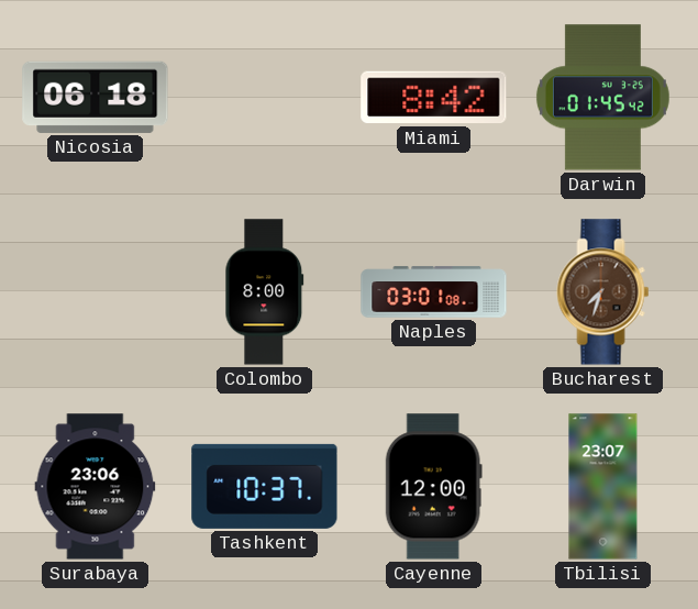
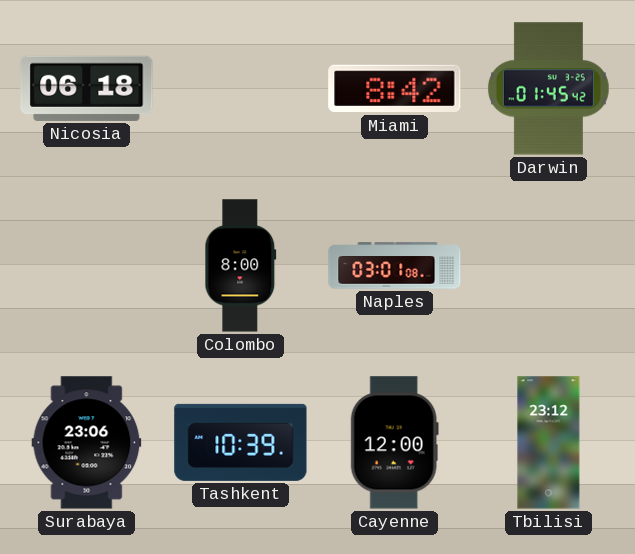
Bucharest: 7:33 -> none (603, 292)
Tashkent: 10:37 -> 10:39 (241, 442)
Tbilisi: 23:07 -> 23:12 (549, 443)
